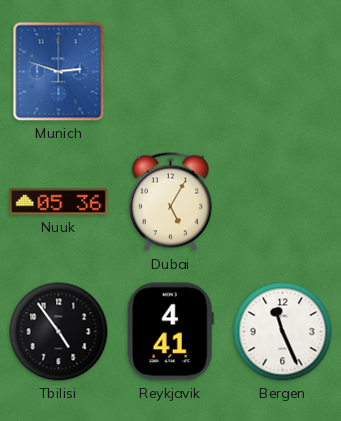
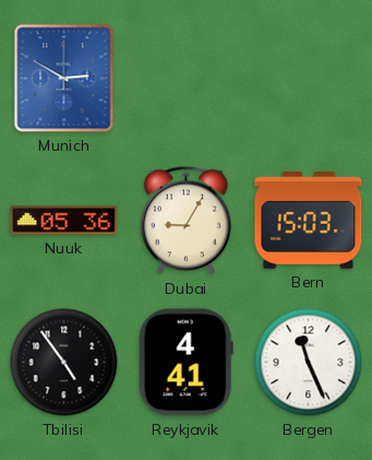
Munich: 2:48 -> 2:50 (64, 79)
Dubai: 5:05 -> 9:05 (187, 221)
Bern: none -> 15:03 (309, 221)
